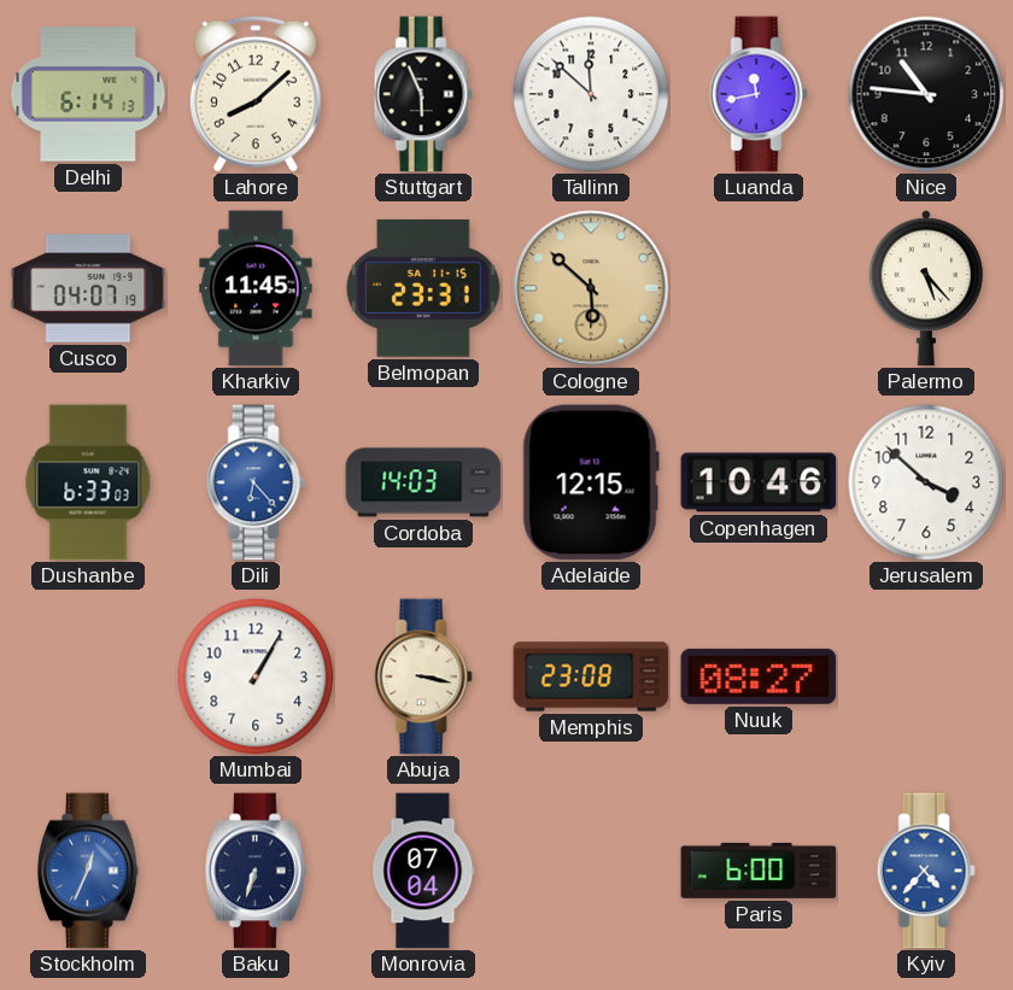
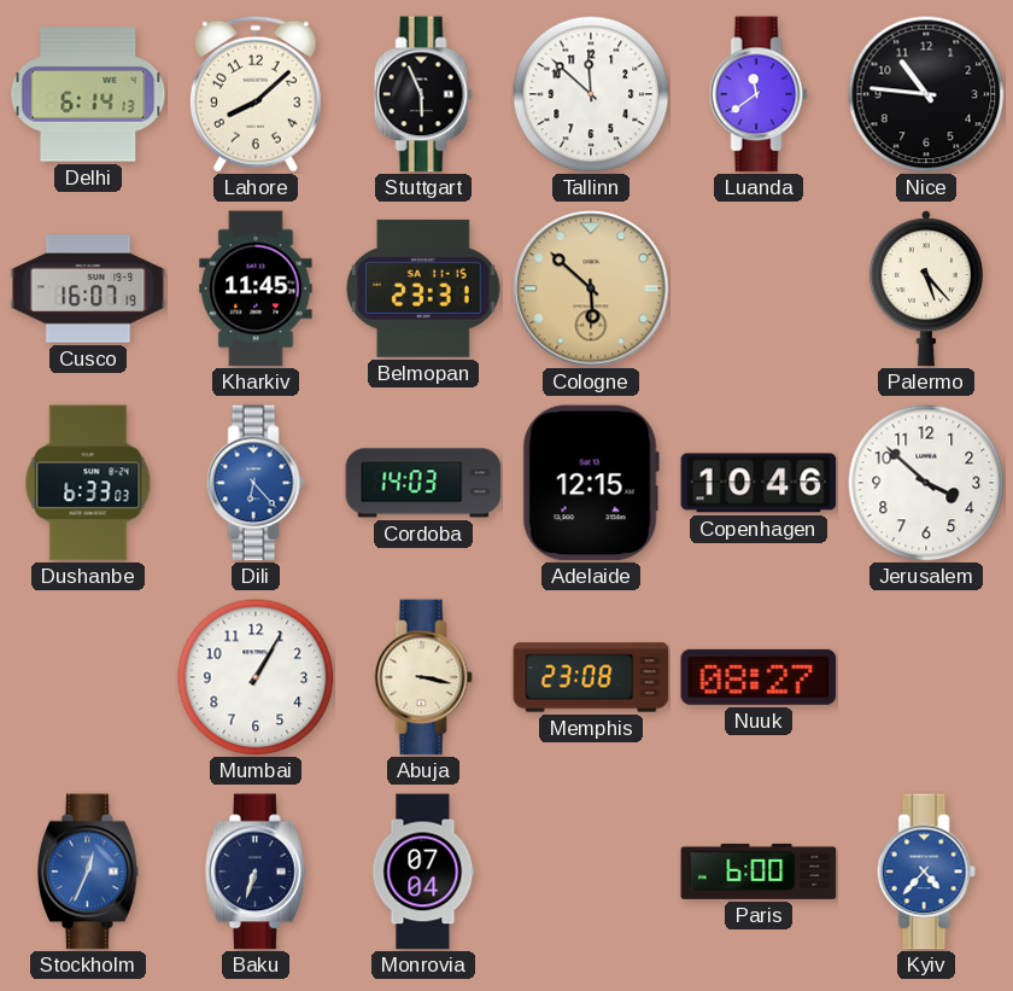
Luanda: 11:43 -> 11:39 (759, 94)
Cusco: 04:07 -> 16:07 (88, 288)
